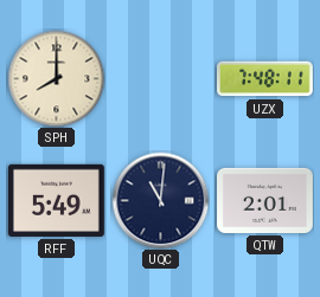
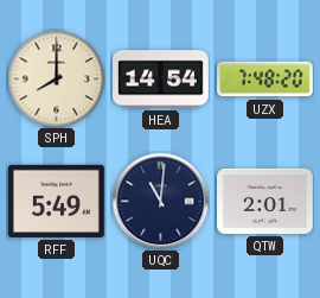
HEA: none -> 14:54 (161, 80)
UZX: 7:48:11 -> 7:48:20 (265, 80)
